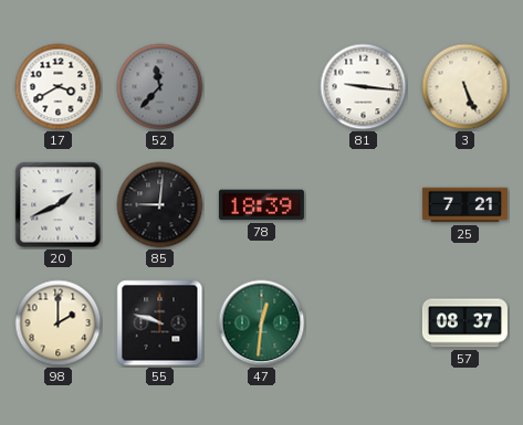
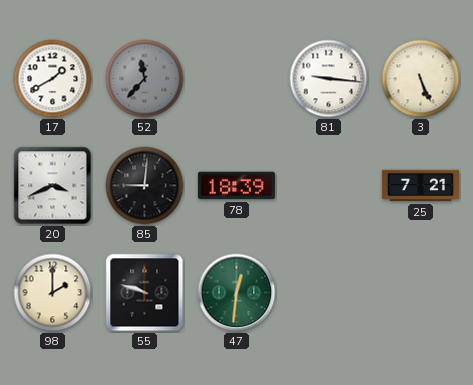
17: 3:40 -> 1:40 (53, 79)
20: 1:41 -> 3:41 (53, 186)
57: 08:37 -> none (464, 323)
